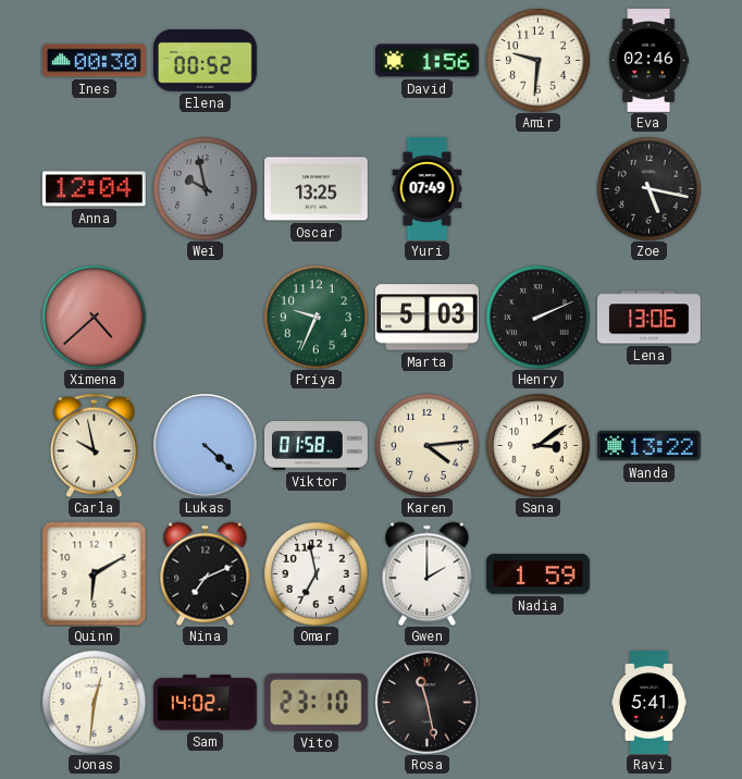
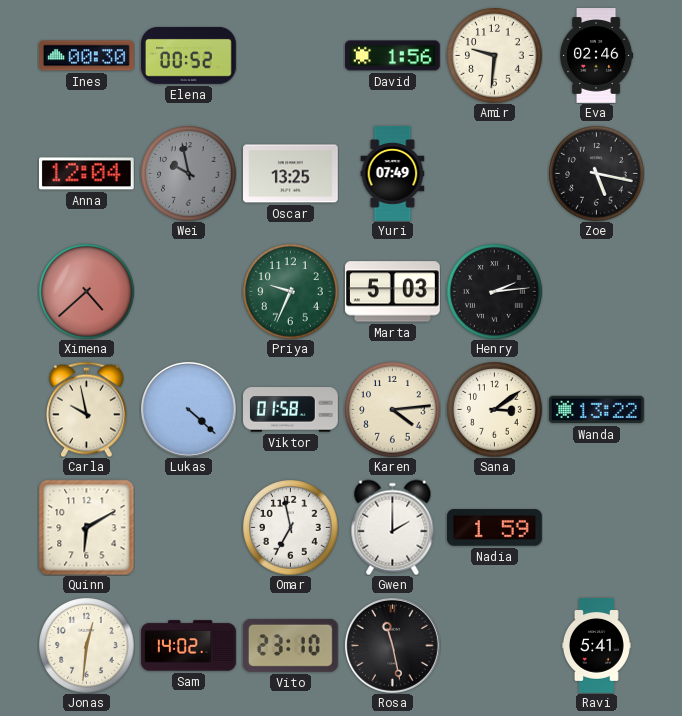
Henry: 2:11 -> 2:14 (494, 291)
Lena: 13:06 -> none (648, 318)
Nina: 7:11 -> none (206, 573)
